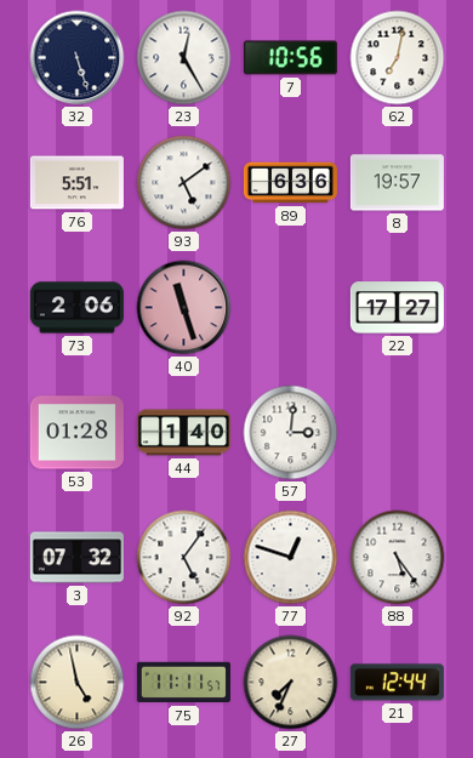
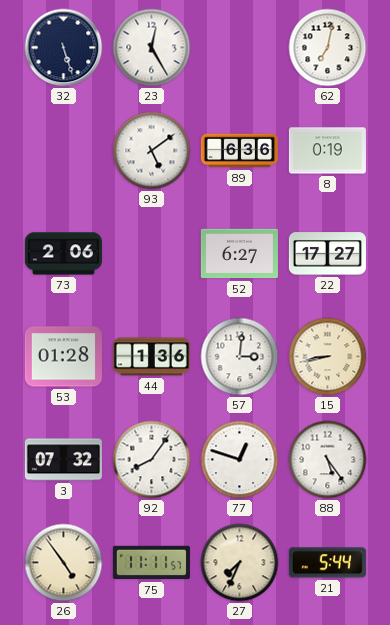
7: 10:56 -> none (290, 58)
76: 5:51 -> none (76, 183)
8: 19:57 -> 0:19 (327, 151)
40: 11:27 -> none (184, 308)
52: none -> 6:27 (239, 254)
44: 1:40 -> 1:36 (151, 357)
15: none -> 8:43 (328, 357)
92: 5:06 -> 8:06 (152, 460)
26: 4:58 -> 4:54 (64, 563)
21: 12:44 -> 5:44 (327, 563)
